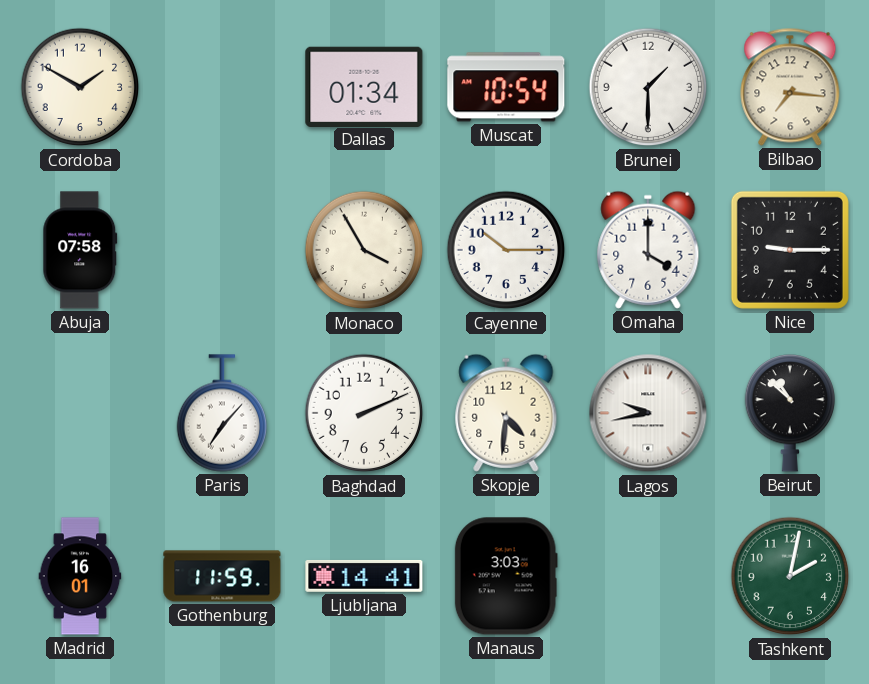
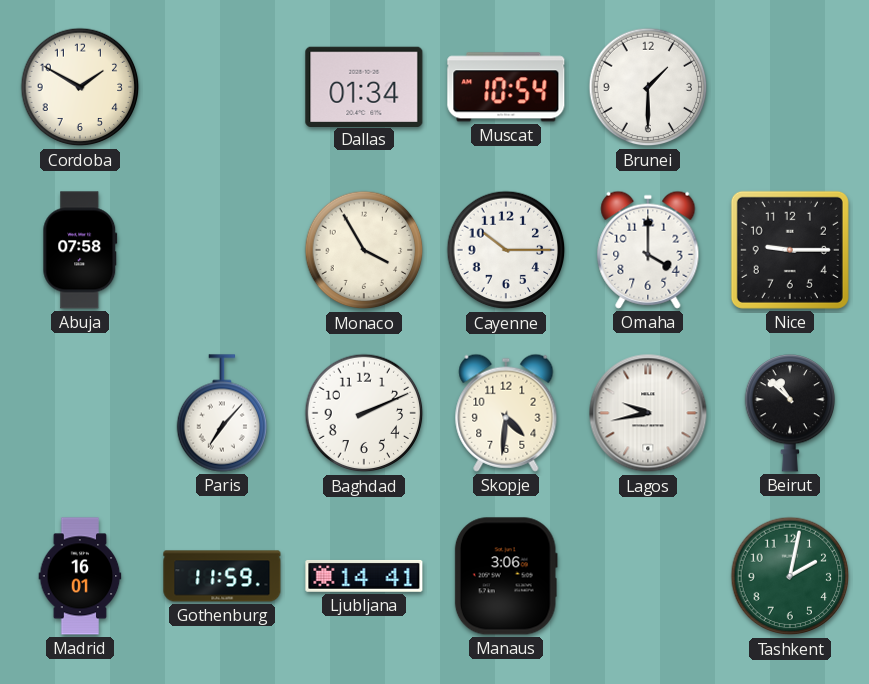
Bilbao: 7:16 -> none (790, 87)
Manaus: 3:03 -> 3:06 (506, 576)
